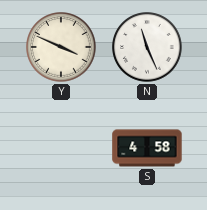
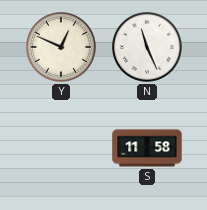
Y: 3:49 -> 12:49 (61, 47)
S: 4:58 -> 11:58 (147, 148)
